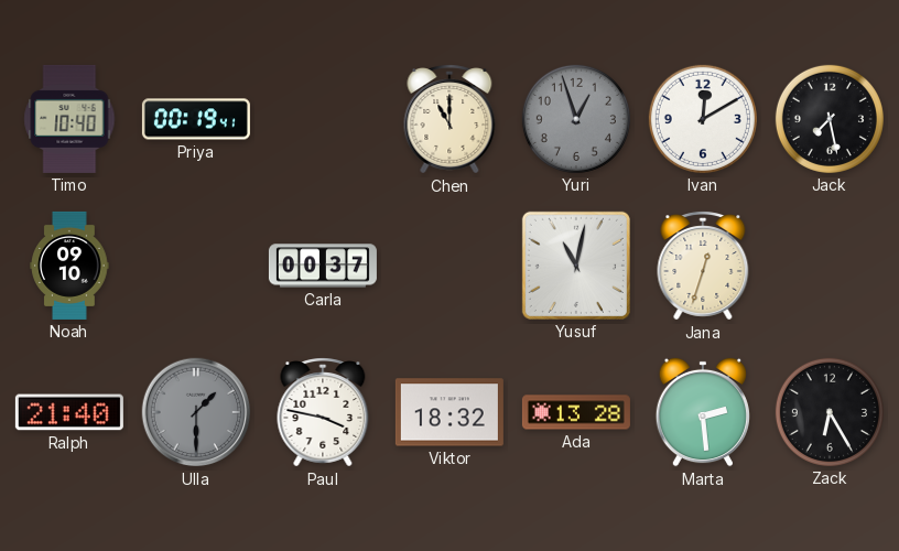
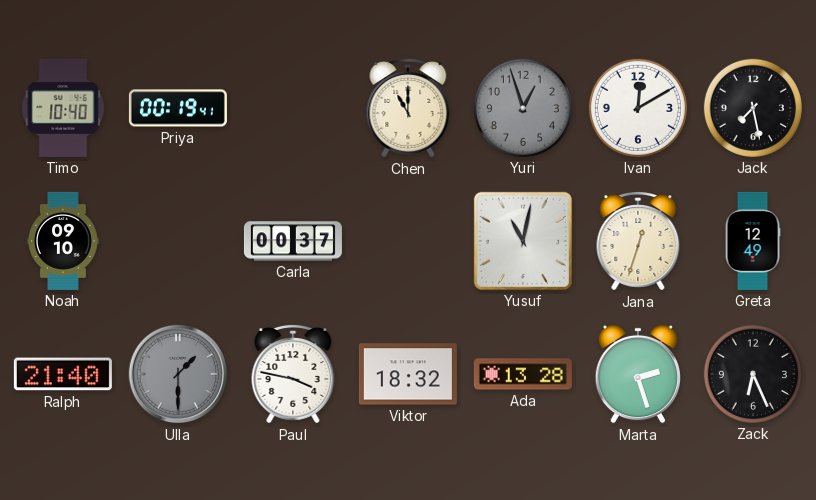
Greta: none -> 12:49 (753, 241)
Marta: 2:29 -> 2:27 (638, 374)
Zack: 6:25 -> 6:26 (753, 374)
